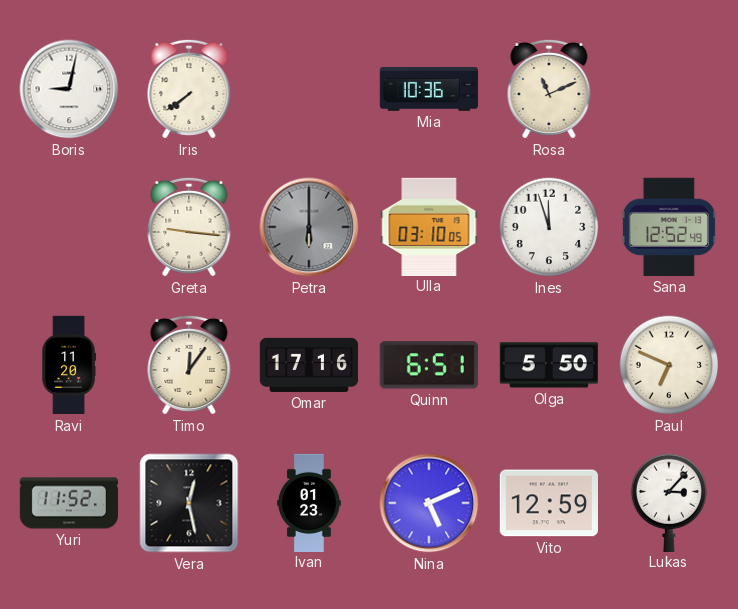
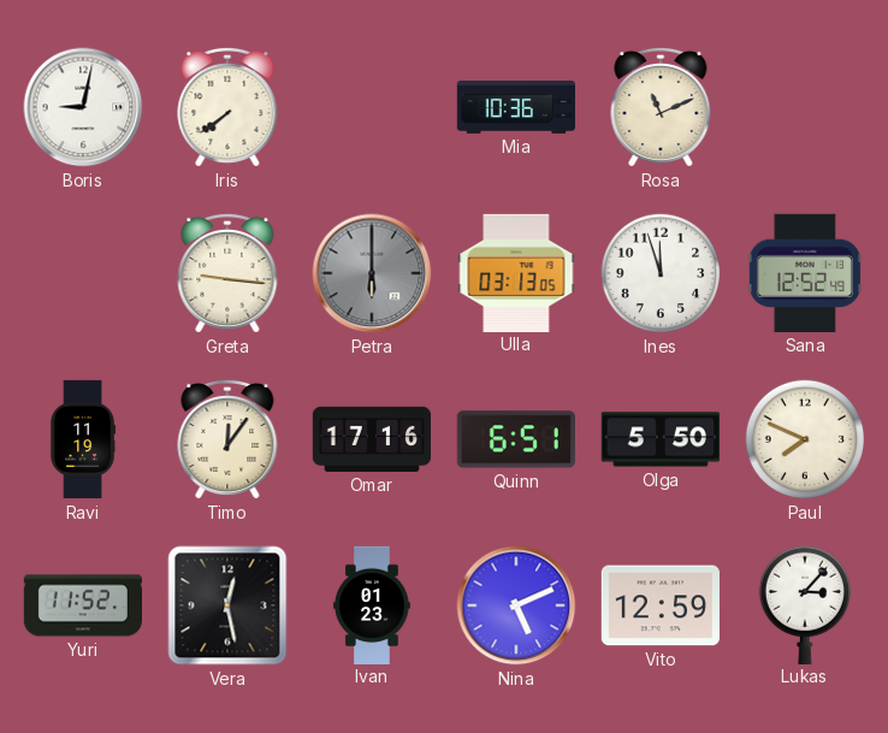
Ulla: 03:10 -> 03:13 (516, 272)
Ravi: 11:20 -> 11:19 (82, 439)
Paul: 6:49 -> 7:49 (805, 439)
